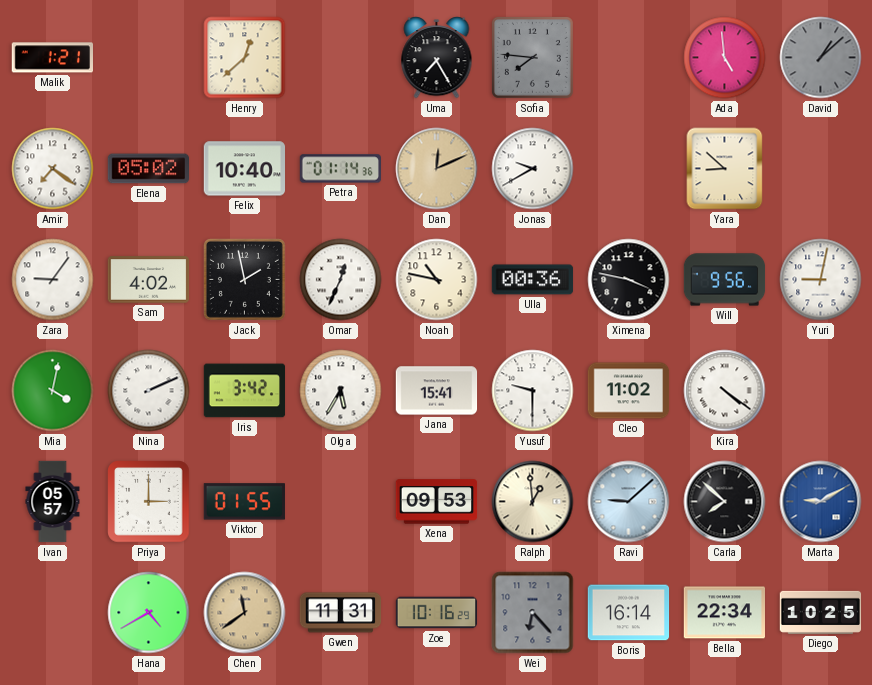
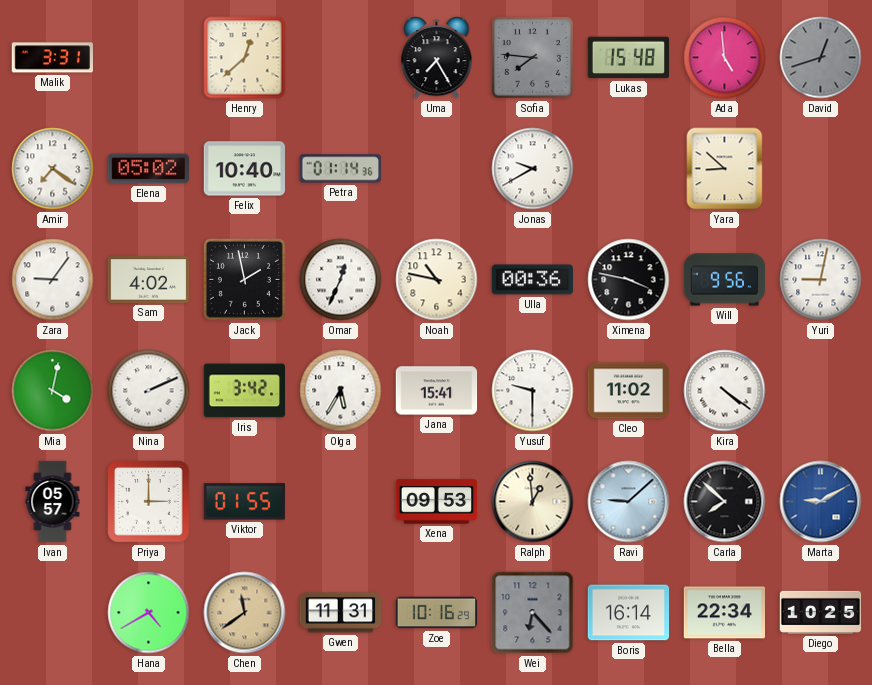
Malik: 1:21 -> 3:31 (52, 58)
Lukas: none -> 15:48 (629, 58)
David: 1:08 -> 12:42 (821, 58)
Dan: 12:11 -> none (437, 169)
